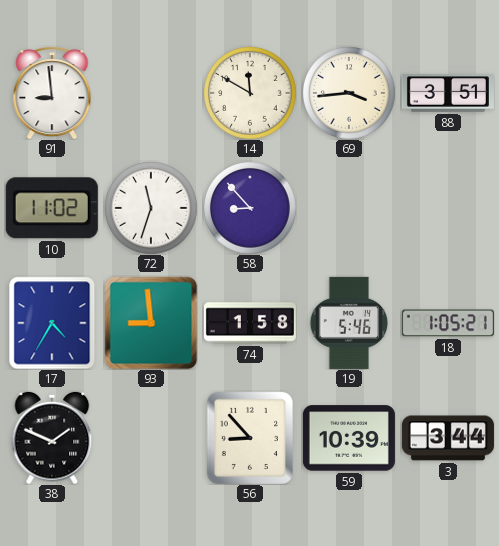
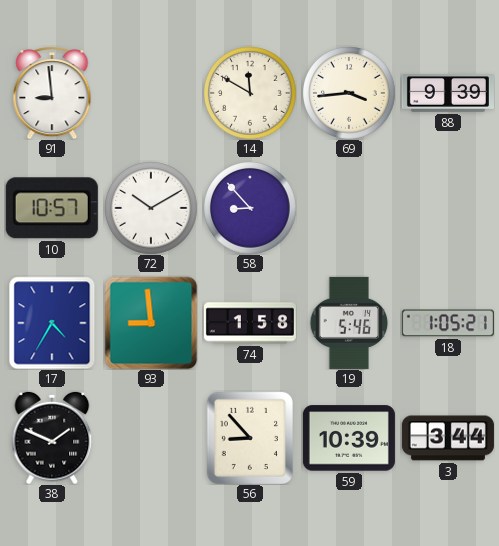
88: 3:51 -> 9:39 (448, 93)
10: 11:02 -> 10:57 (52, 208)
72: 11:33 -> 10:10 (151, 208)
